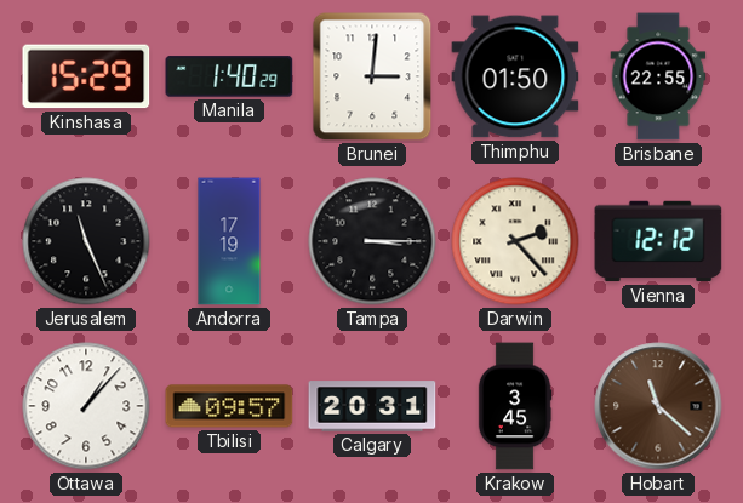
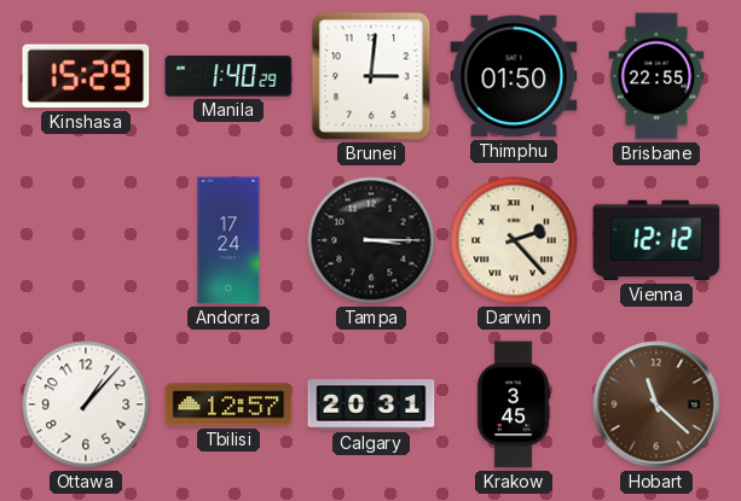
Jerusalem: 11:26 -> none (86, 241)
Andorra: 17:19 -> 17:24 (228, 240)
Tbilisi: 09:57 -> 12:57 (228, 404)
